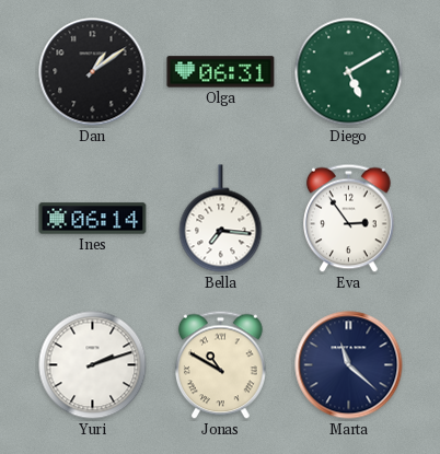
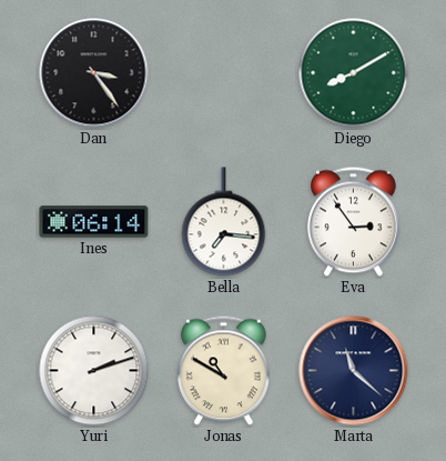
Dan: 1:09 -> 3:24 (94, 73)
Olga: 06:31 -> none (221, 72)
Diego: 5:10 -> 8:10 (354, 73)
